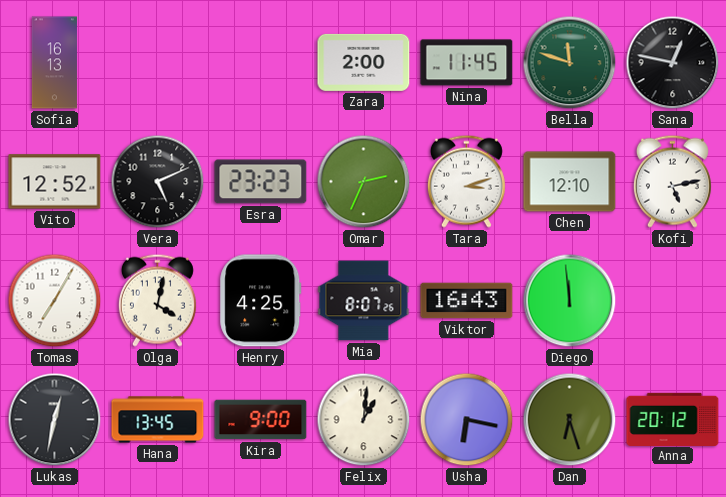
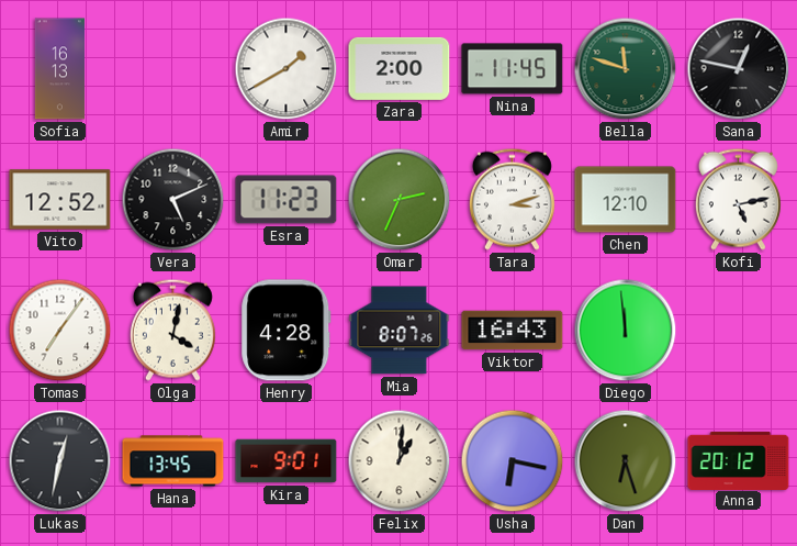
Amir: none -> 1:40 (287, 69)
Esra: 23:23 -> 11:23 (287, 200)
Tomas: 7:05 -> 7:06 (60, 331)
Henry: 4:25 -> 4:28 (287, 331)
Kira: 9:00 -> 9:01 (287, 461)
